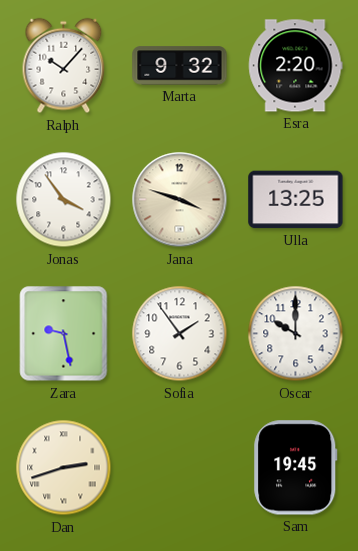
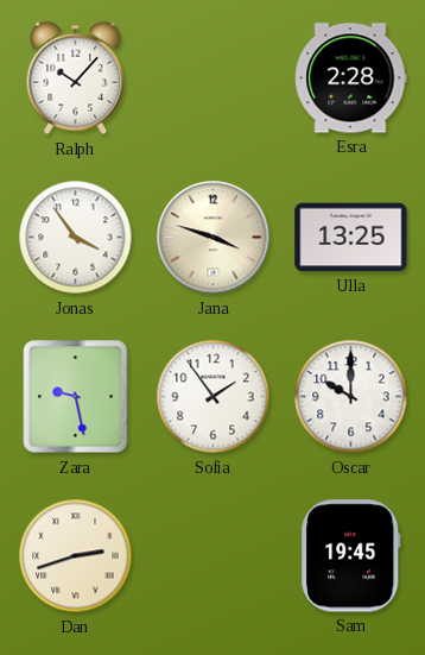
Marta: 9:32 -> none (180, 66)
Esra: 2:20 -> 2:28 (350, 78)
